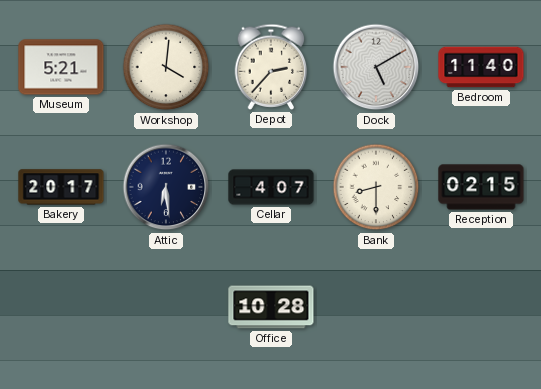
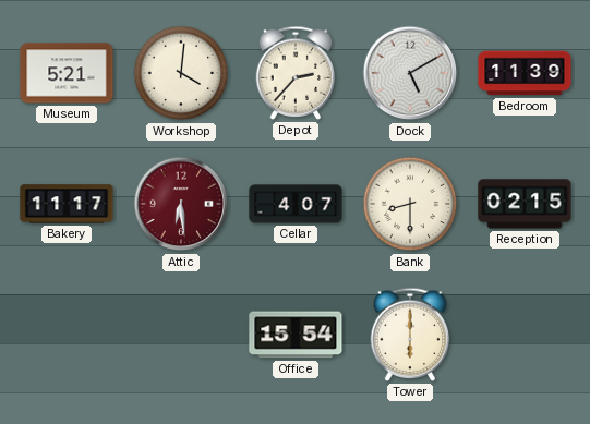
Bedroom: 11:40 -> 11:39 (525, 73)
Bakery: 20:17 -> 11:17 (67, 204)
Attic dial: navy -> burgundy (181, 204)
Office: 10:28 -> 15:54 (296, 335)
Tower: none -> 6:00 (410, 335)
